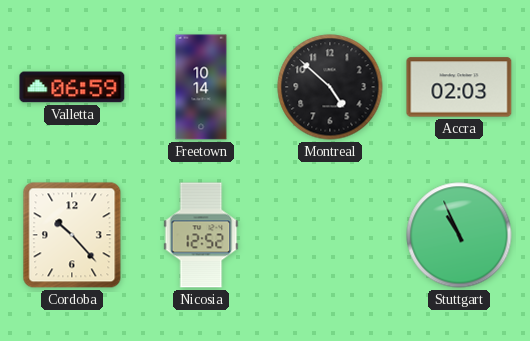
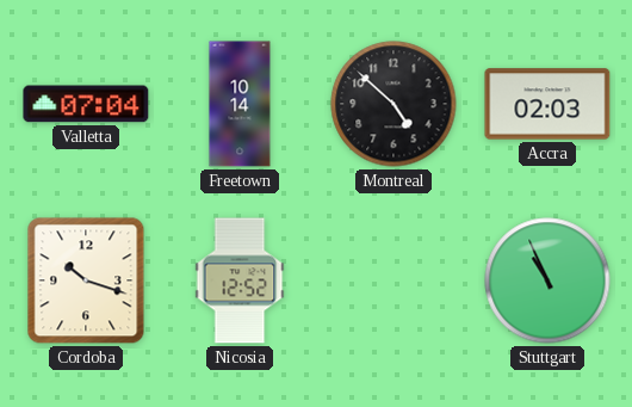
Valletta: 06:59 -> 07:04 (86, 104)
Cordoba: 10:23 -> 10:18 (86, 280)
